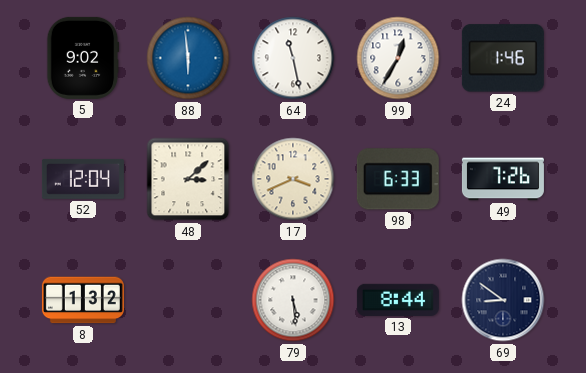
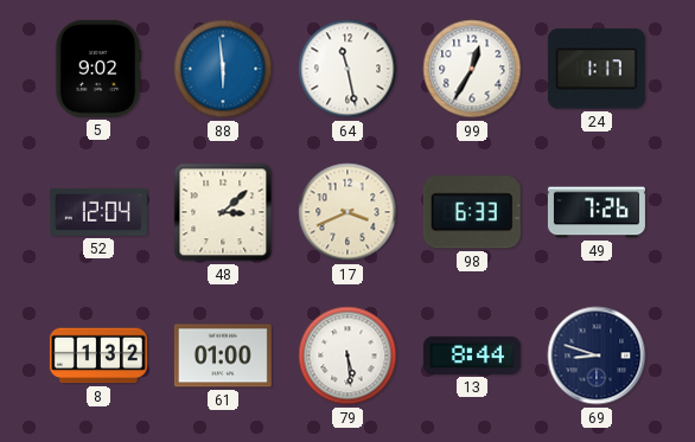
24: 1:46 -> 1:17 (597, 69)
61: none -> 01:00 (223, 355)
69: 8:51 -> 8:48 (597, 355)
